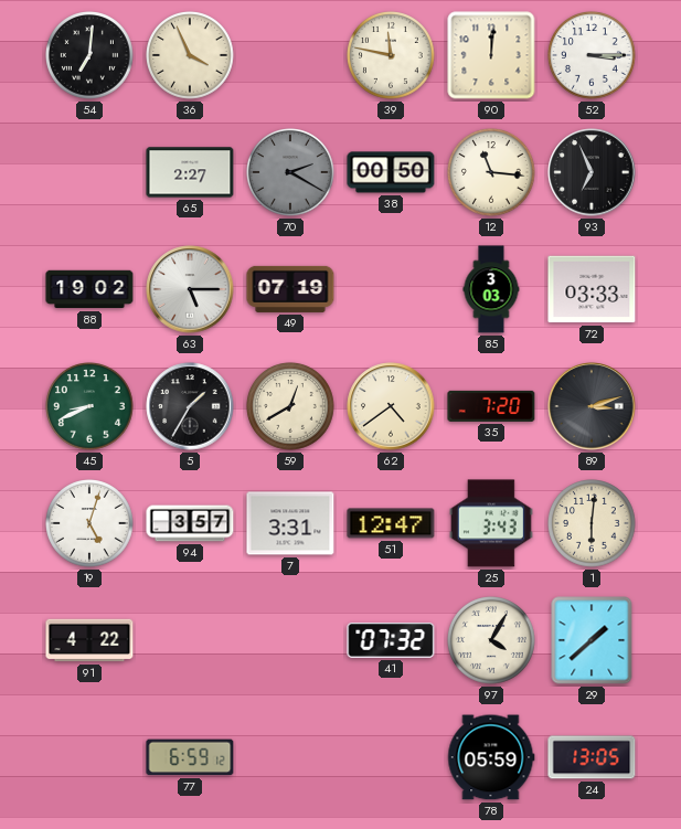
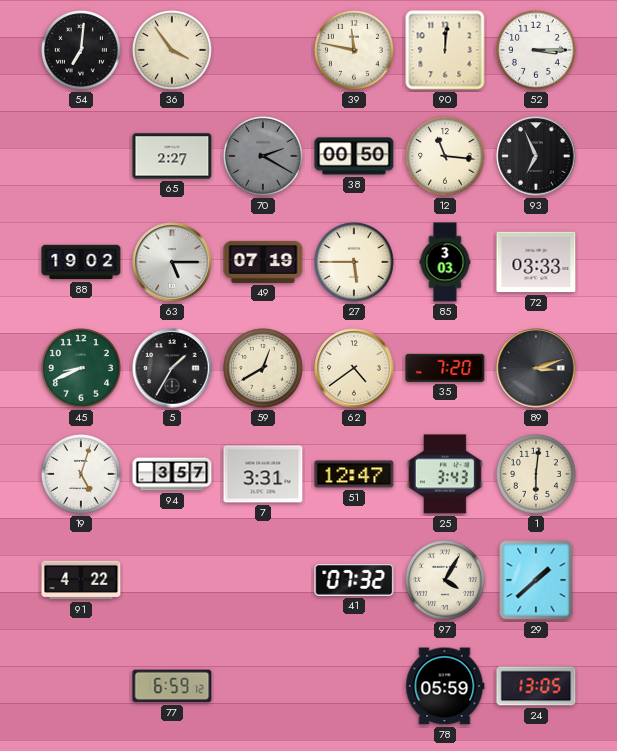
36: 3:56 -> 3:54 (173, 51)
27: none -> 5:45 (355, 263)
